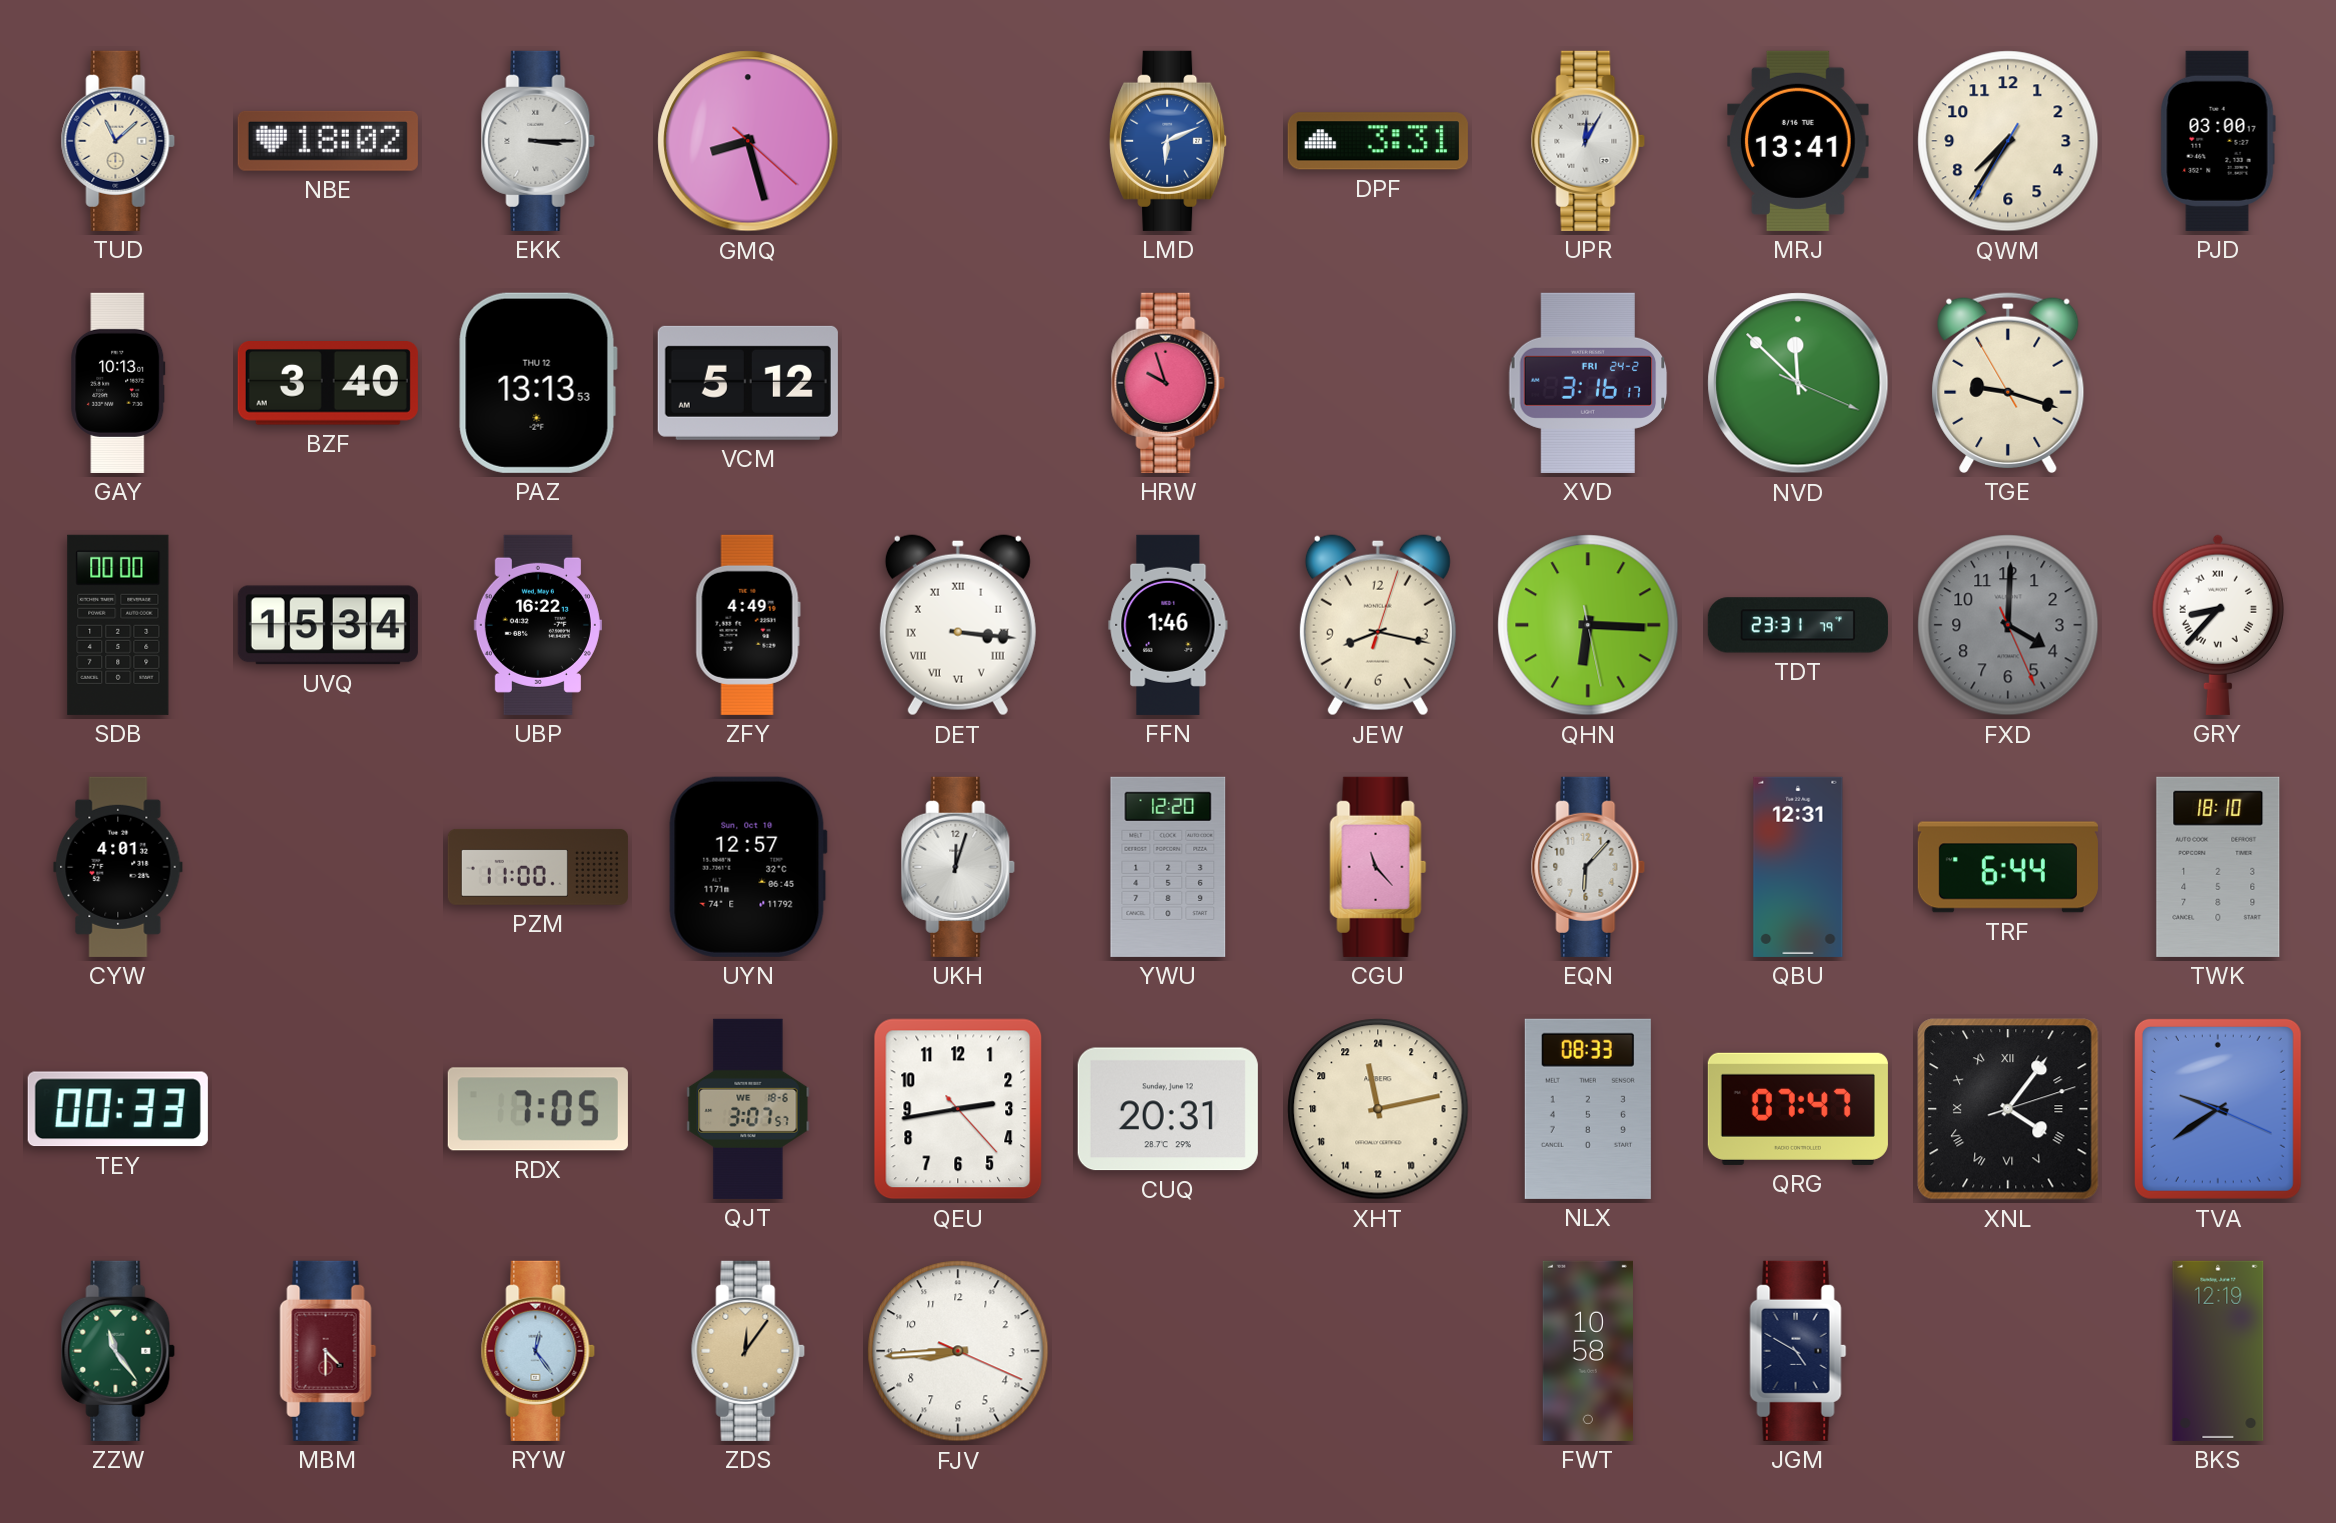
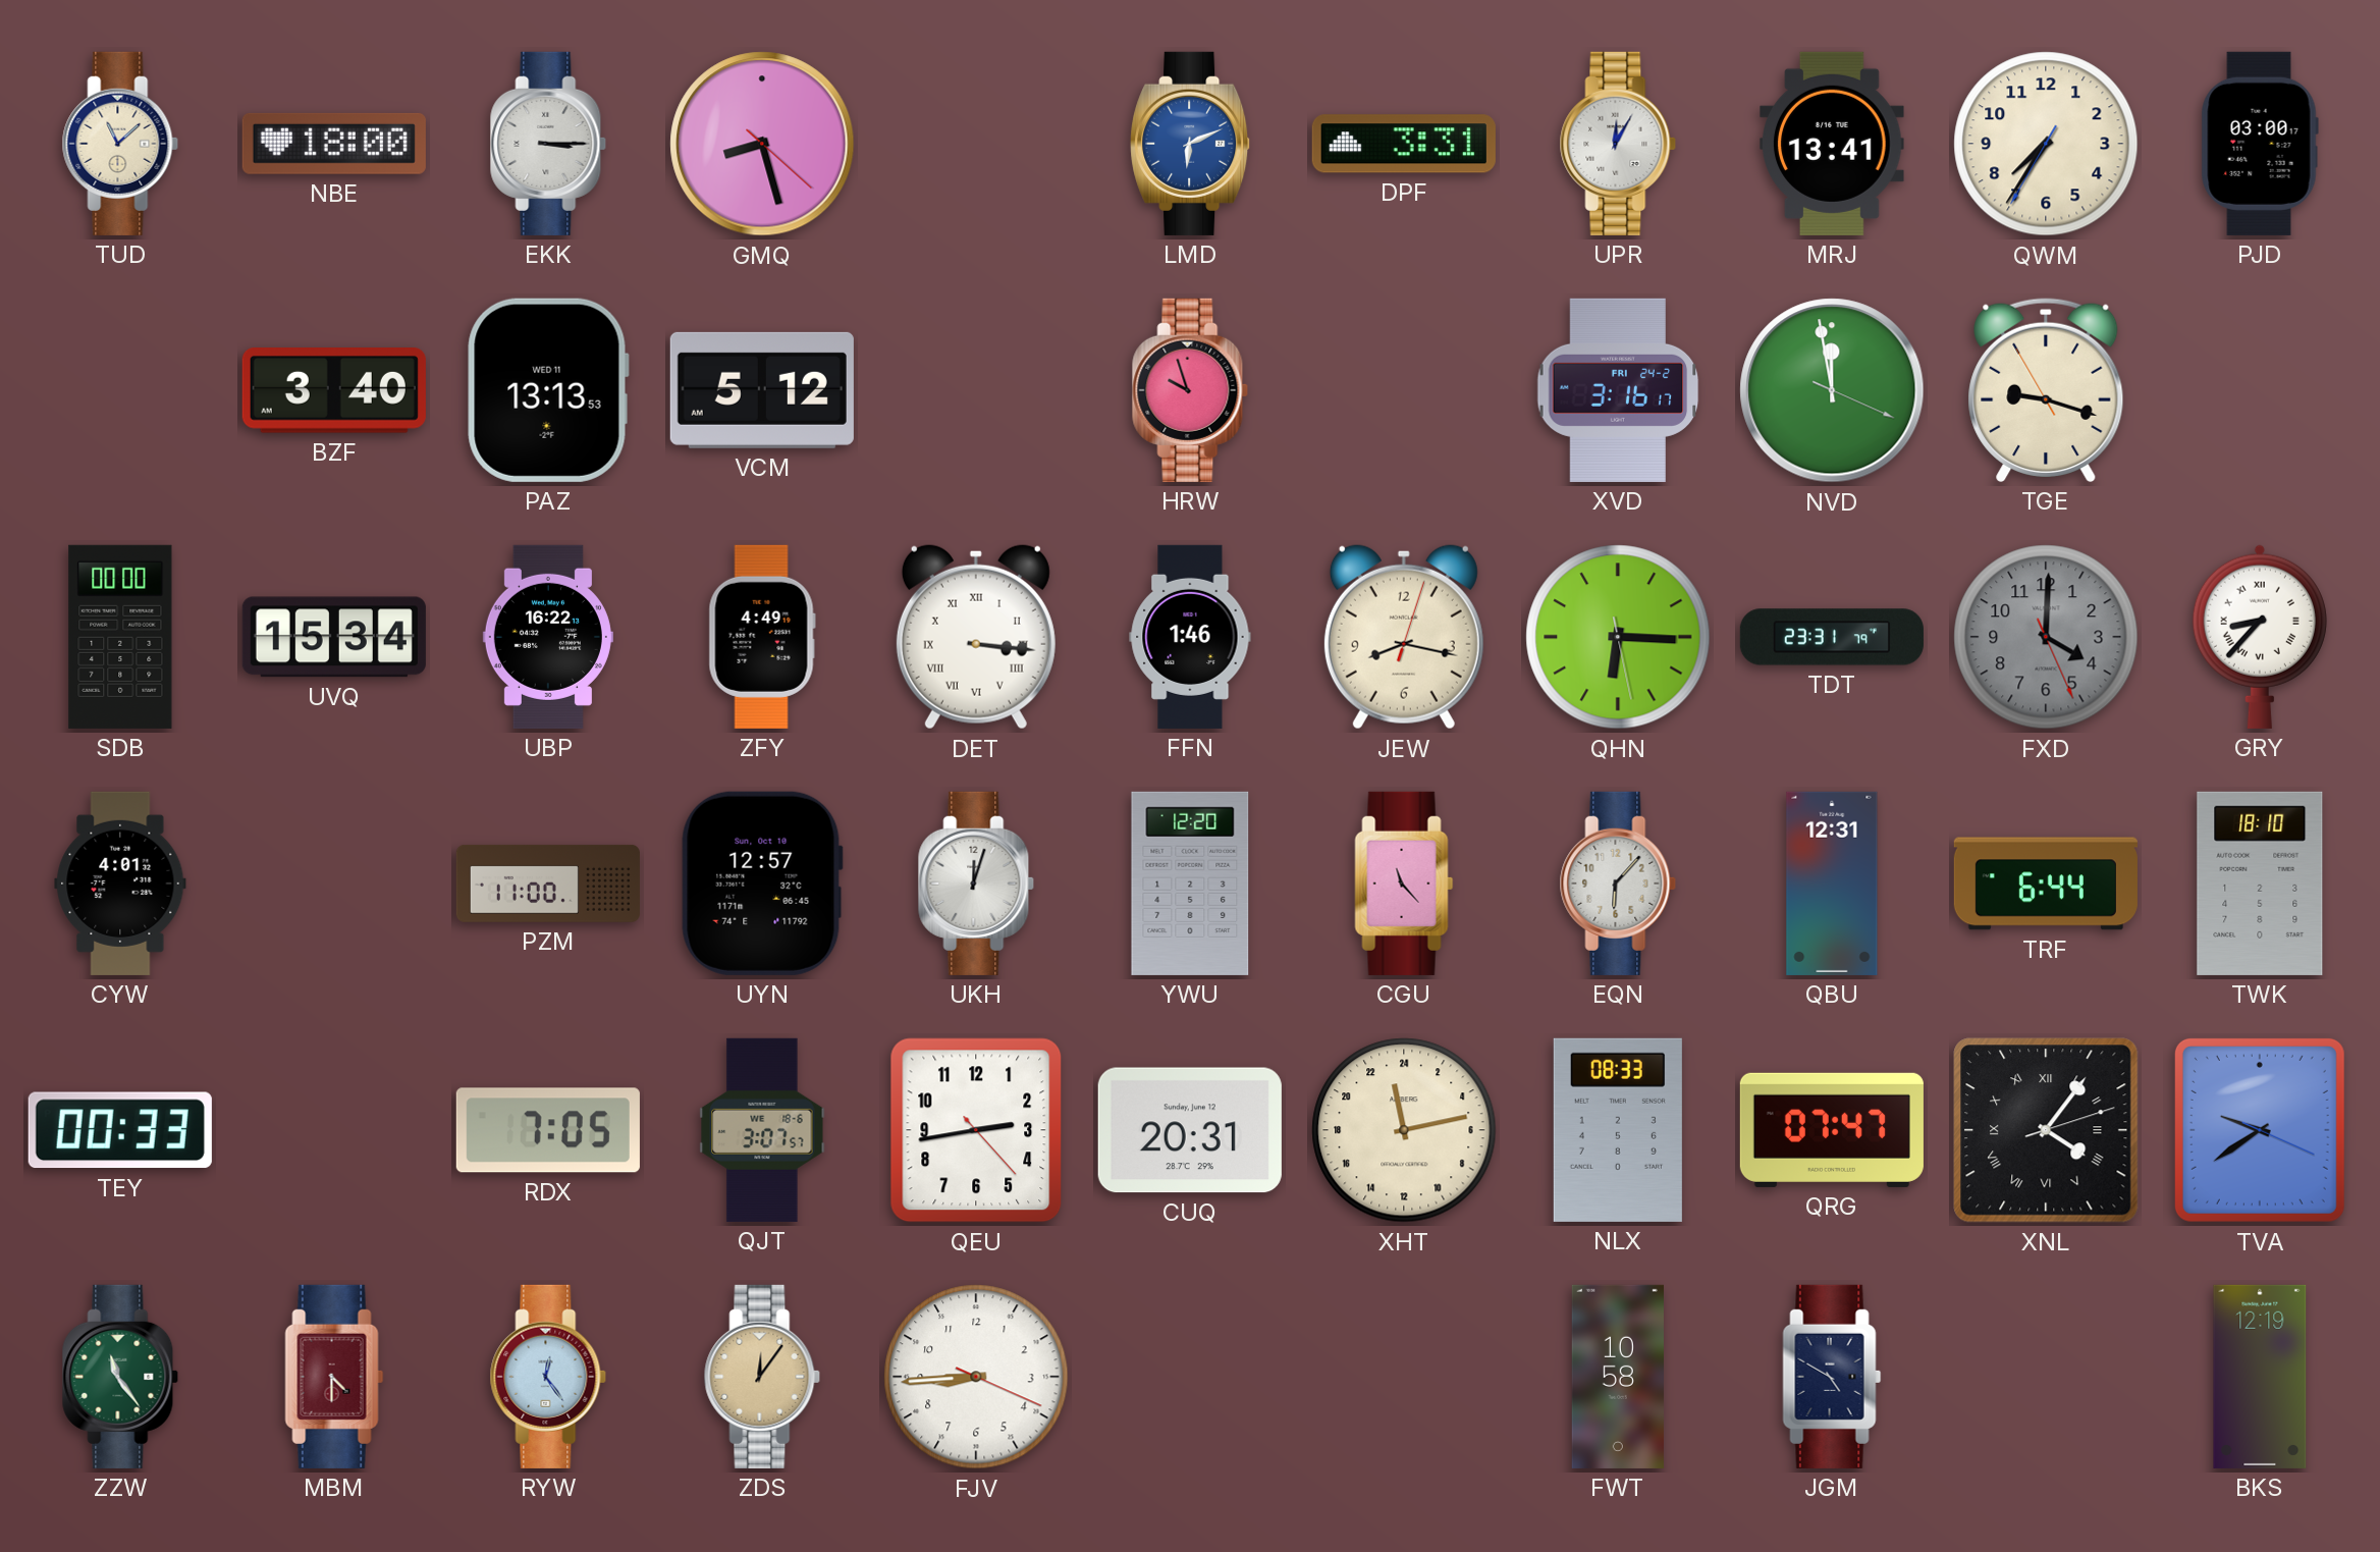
NBE: 18:02 -> 18:00 (334, 144)
GAY: 10:13 -> none (118, 383)
PAZ date: THU 12 -> WED 11 (548, 390)
NVD: 11:52 -> 11:58 (1832, 390)
